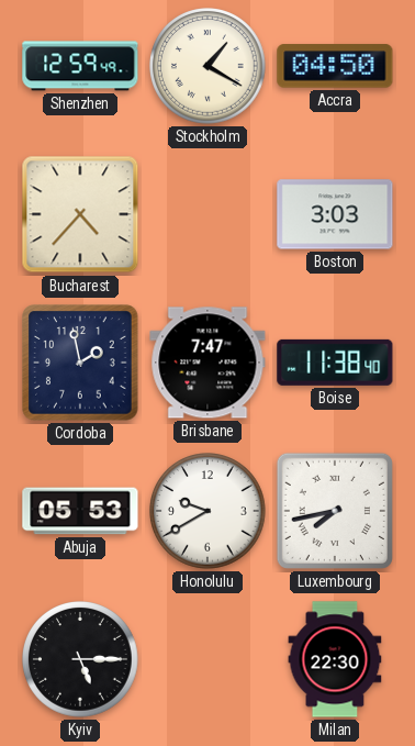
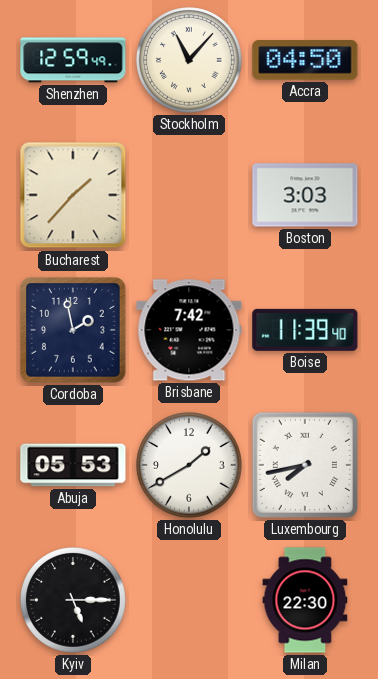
Stockholm: 1:20 -> 11:07 (189, 60)
Bucharest: 4:37 -> 1:37 (73, 195)
Brisbane: 7:47 -> 7:42 (189, 330)
Boise: 11:38 -> 11:39 (305, 330)
Honolulu: 9:40 -> 1:40 (189, 465)
